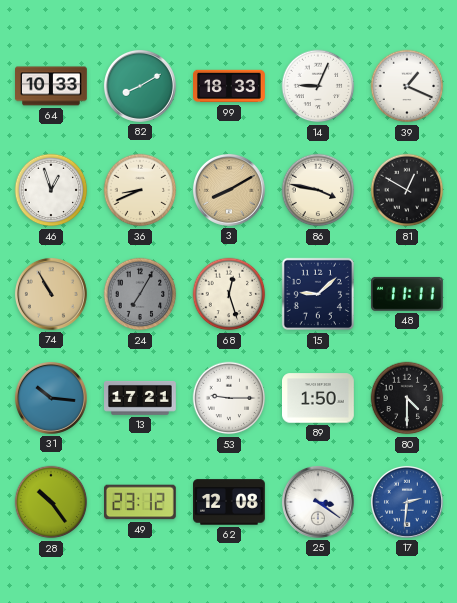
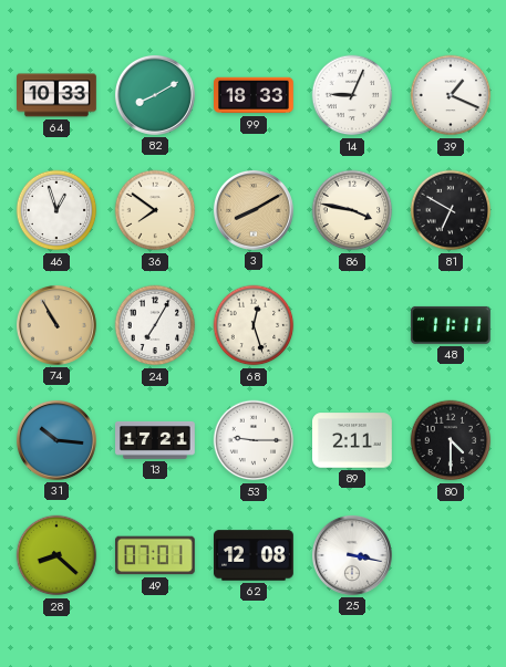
36: 8:41 -> 7:51 (155, 210)
81: 12:50 -> 6:50 (451, 210)
24 dial: grey -> white (155, 325)
15: 9:08 -> none (318, 294)
89: 1:50 -> 2:11 (353, 440)
28: 10:24 -> 8:22 (56, 555)
49: 23:12 -> 07:01 (156, 555)
25: 3:21 -> 3:17 (352, 555)
17: 2:31 -> none (407, 502)
